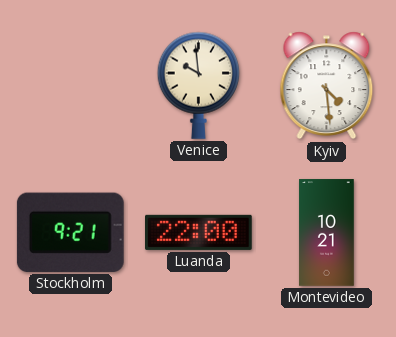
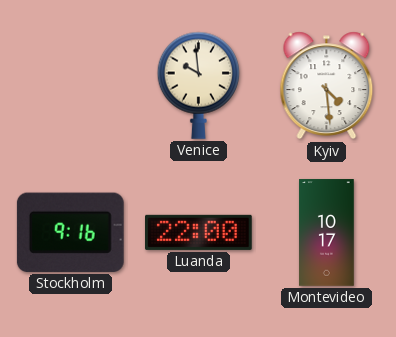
Stockholm: 9:21 -> 9:16 (70, 232)
Montevideo: 10:21 -> 10:17 (327, 233)
